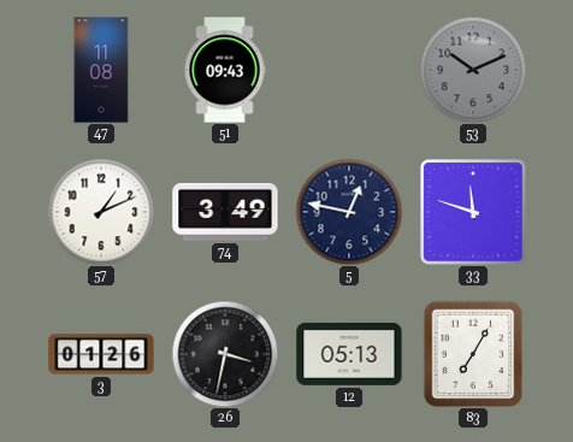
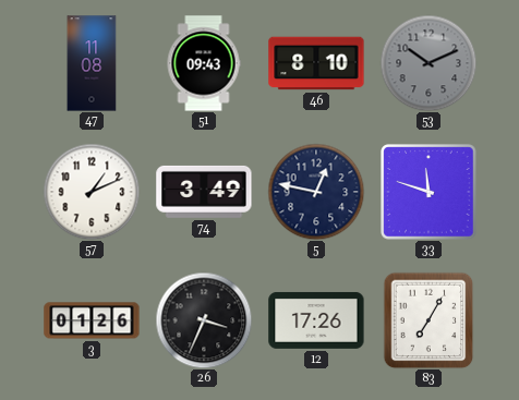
46: none -> 8:10 (316, 63)
26: 3:32 -> 3:34 (204, 320)
12: 05:13 -> 17:26 (316, 320)
